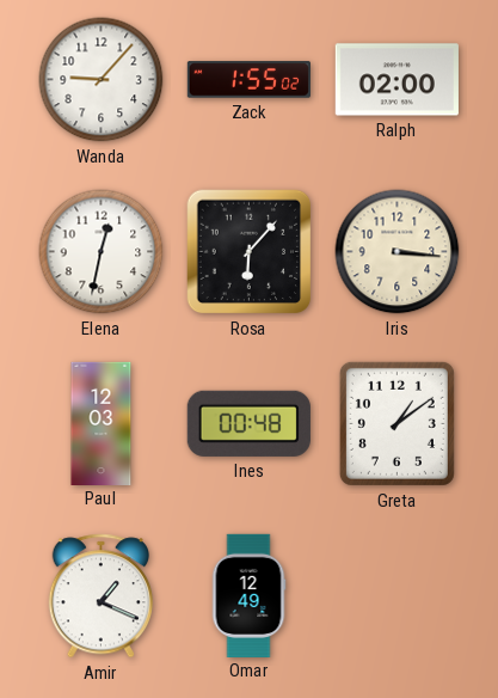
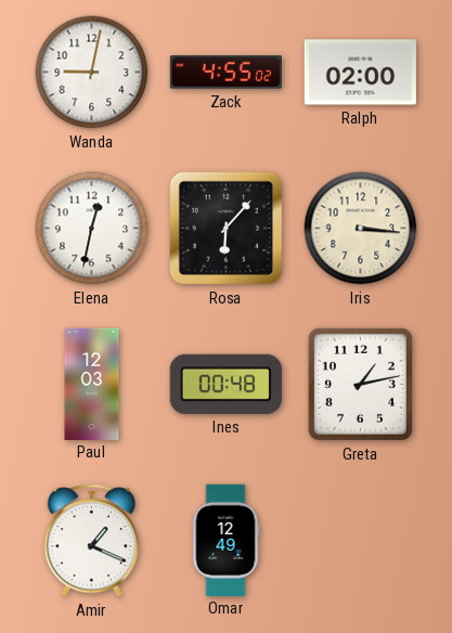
Wanda: 9:07 -> 9:02 (92, 73)
Zack: 1:55 -> 4:55 (225, 73)
Greta: 1:09 -> 1:13 (360, 384)
